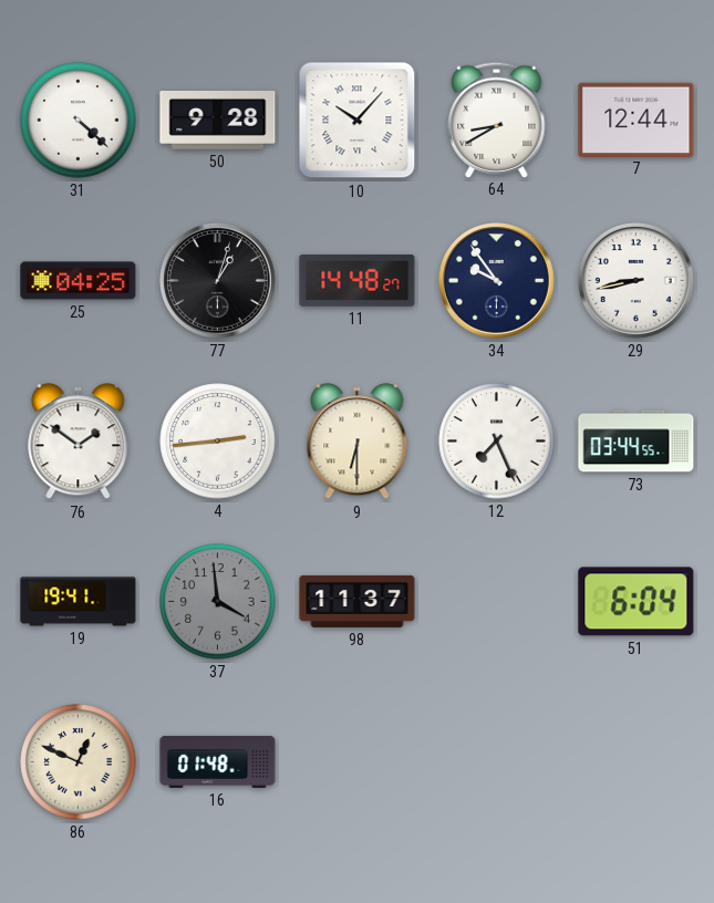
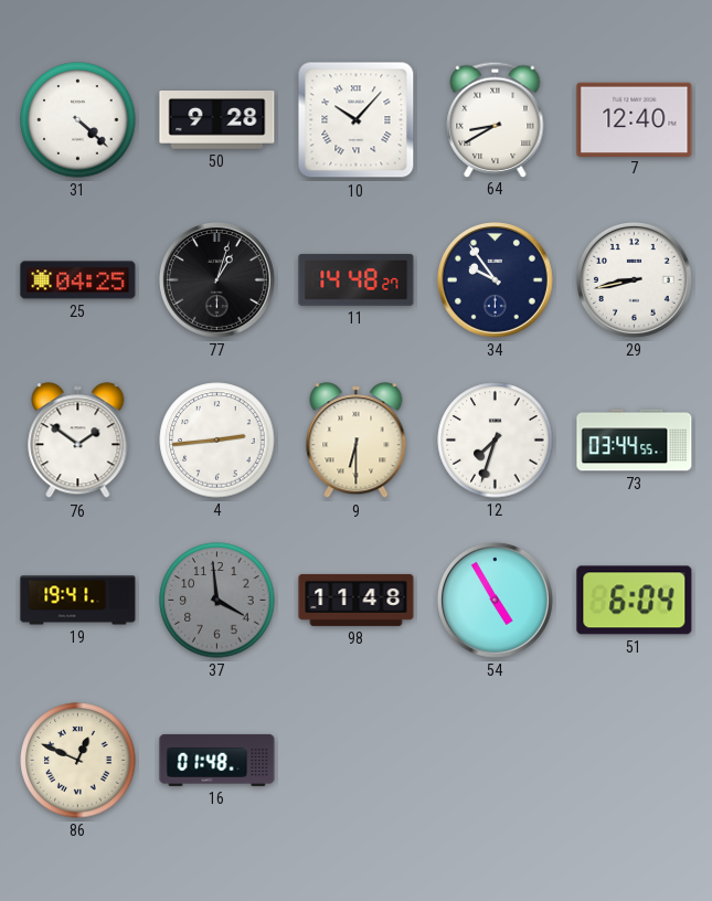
7: 12:44 -> 12:40 (635, 119)
12: 7:26 -> 7:33 (496, 441)
98: 11:37 -> 11:48 (357, 600)
54: none -> 4:55 (495, 600)
